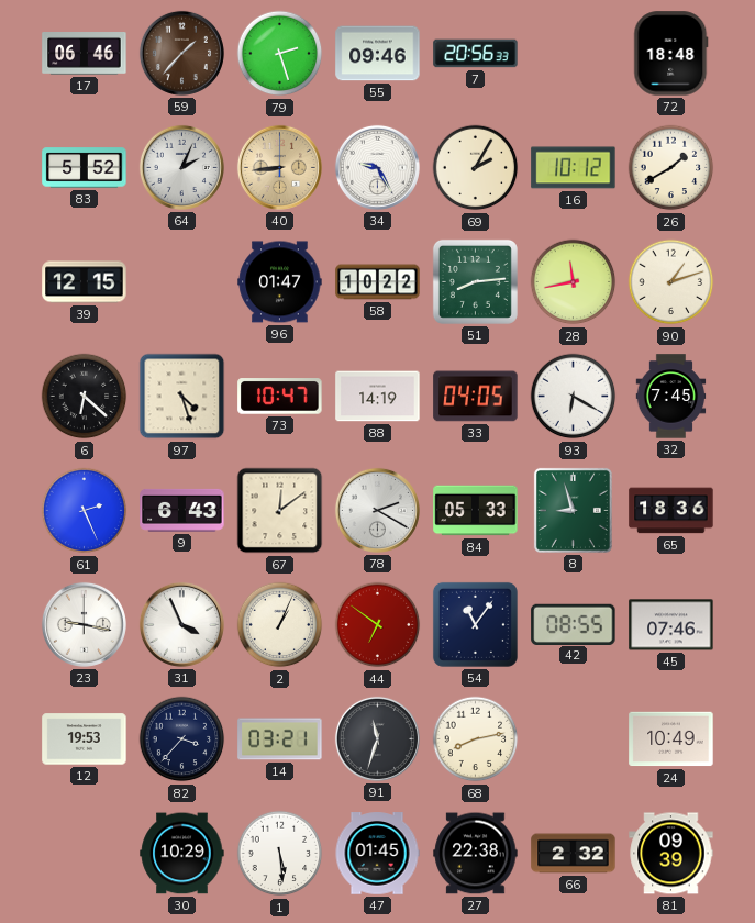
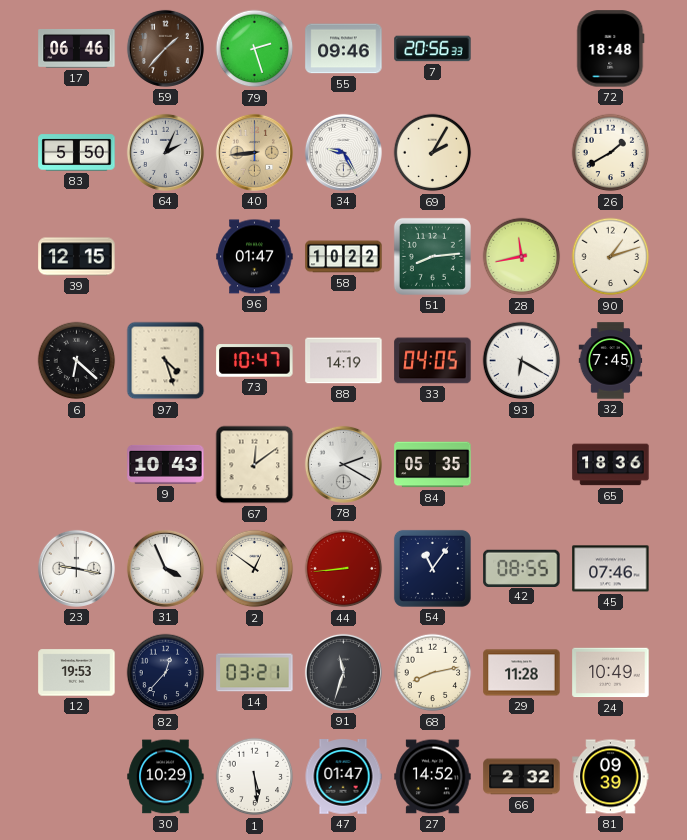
83: 5:52 -> 5:50 (77, 153)
16: 10:12 -> none (574, 168)
61: 2:26 -> none (85, 511)
9: 6:43 -> 10:43 (166, 464)
84: 05:33 -> 05:35 (433, 465)
8: 8:57 -> none (573, 510)
2: 1:04 -> 12:51 (255, 569)
44: 6:51 -> 8:44 (344, 569)
82: 3:37 -> 12:37 (166, 673)
29: none -> 11:28 (522, 673)
47: 01:45 -> 01:47 (343, 777)
27: 22:38 -> 14:52 (433, 777)
